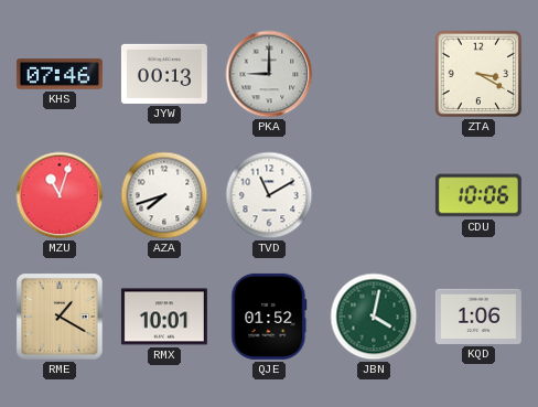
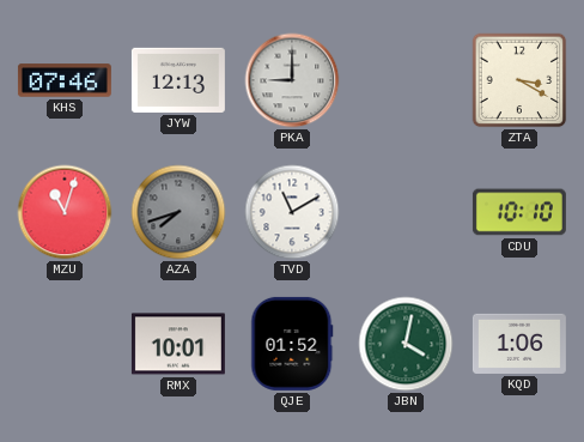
JYW: 00:13 -> 12:13 (178, 80)
AZA dial: white -> grey (178, 212)
CDU: 10:06 -> 10:10 (519, 212)
RME: 1:20 -> none (60, 317)
